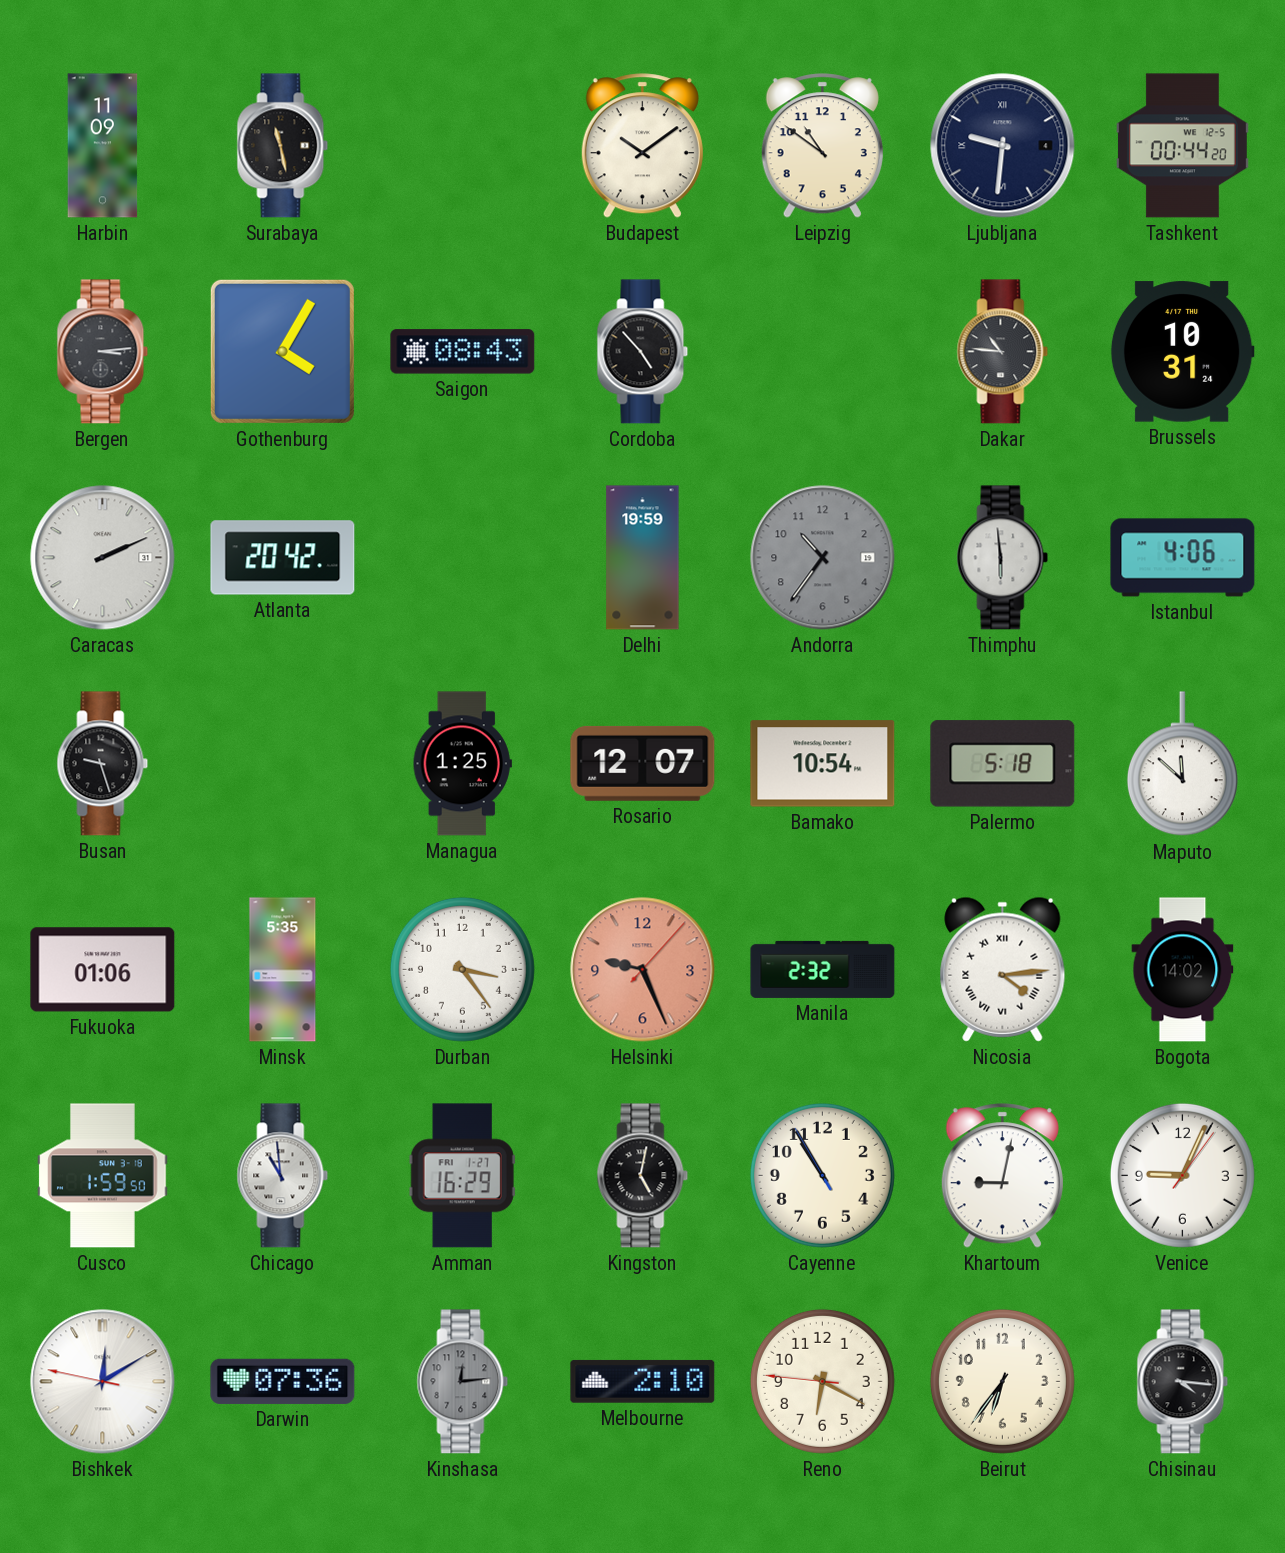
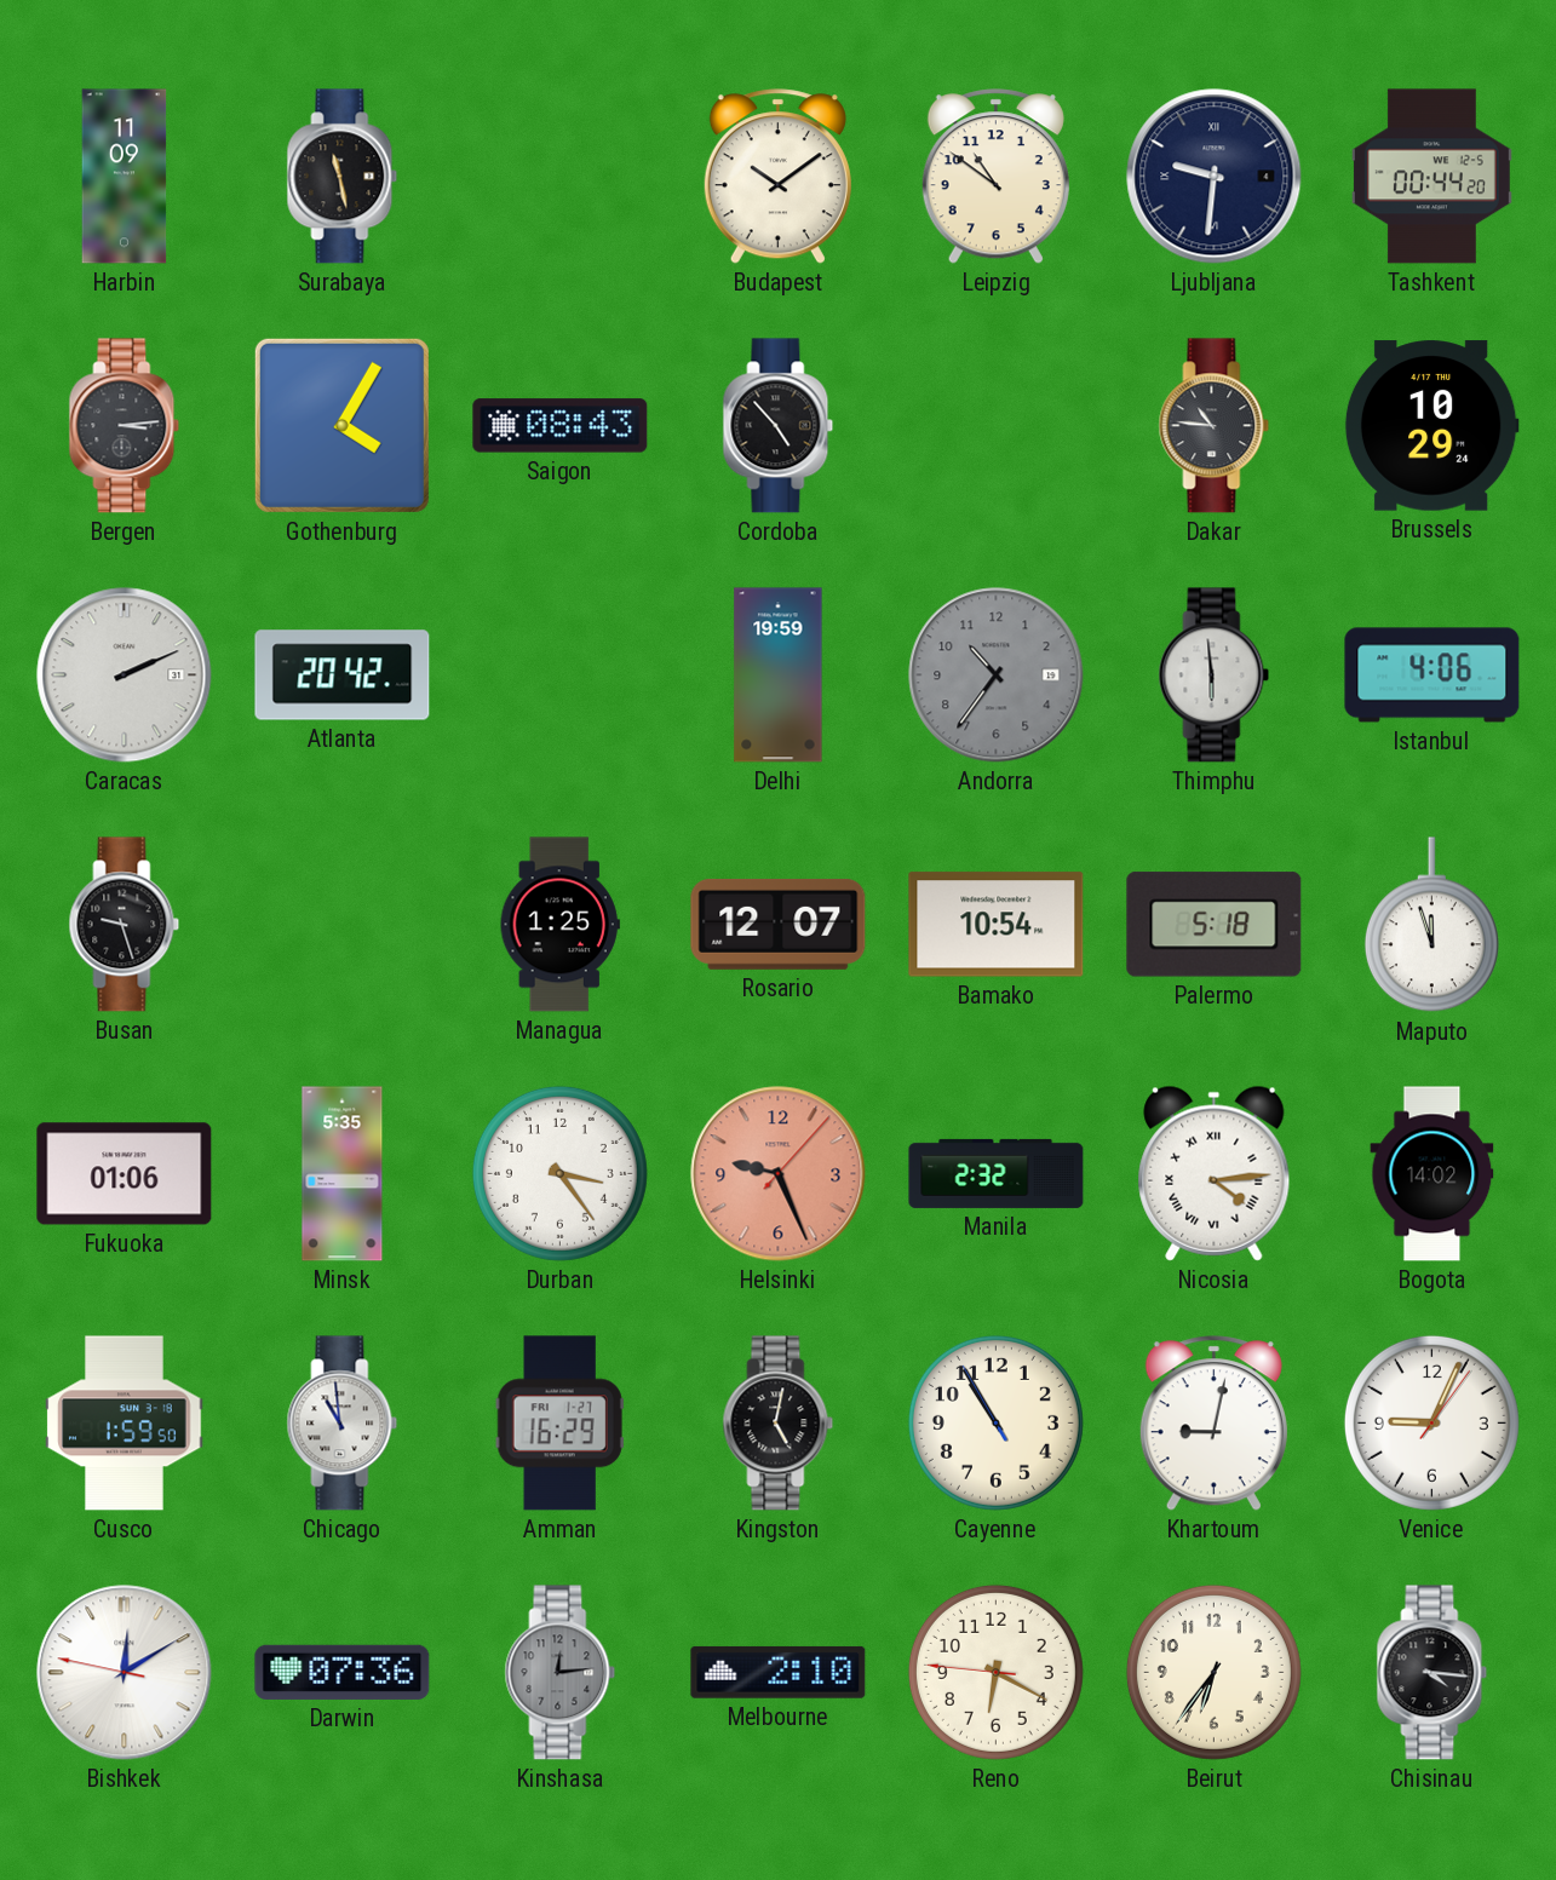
Brussels: 10:31 -> 10:29 (1431, 426)
Maputo: 11:52 -> 11:57 (1431, 925)
